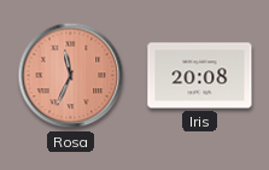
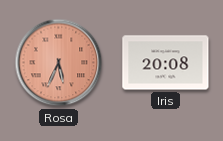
Rosa: 11:34 -> 5:34 (59, 63)
